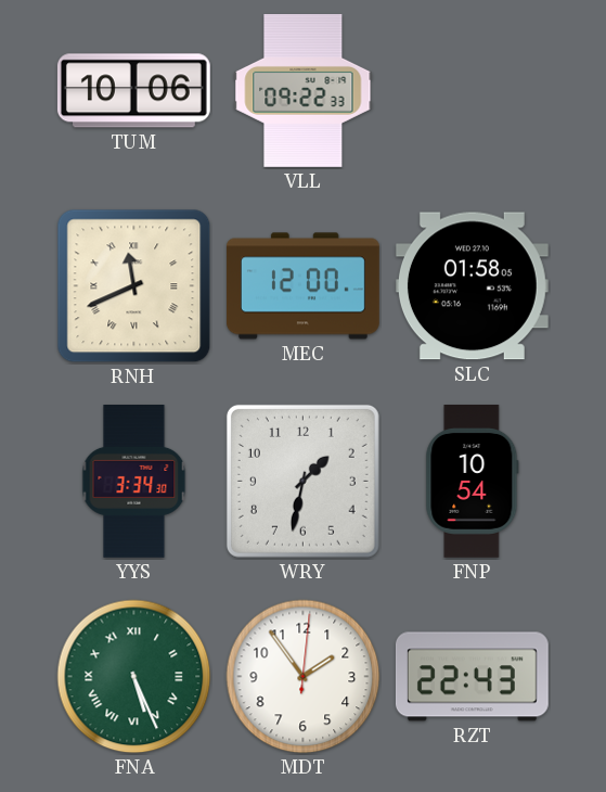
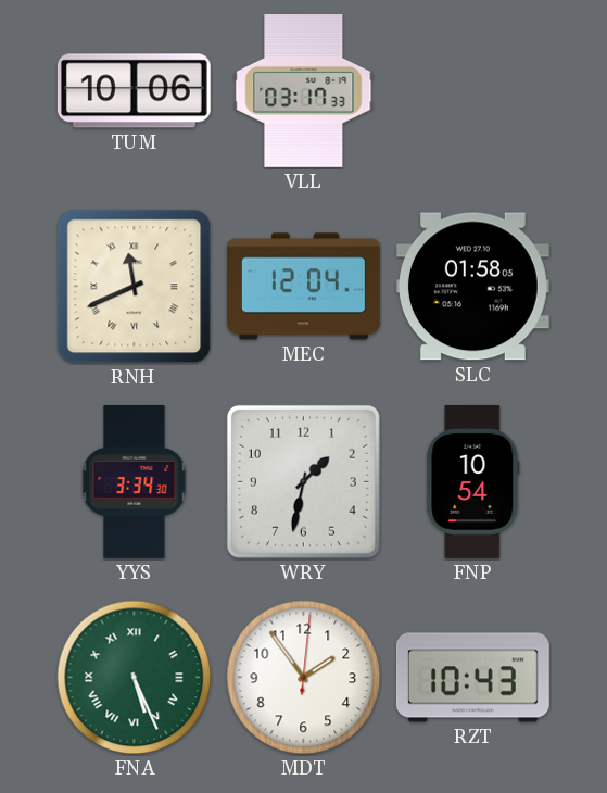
VLL: 09:22 -> 03:17 (304, 90)
MEC: 12:00 -> 12:04 (304, 287)
RZT: 22:43 -> 10:43 (472, 678)
